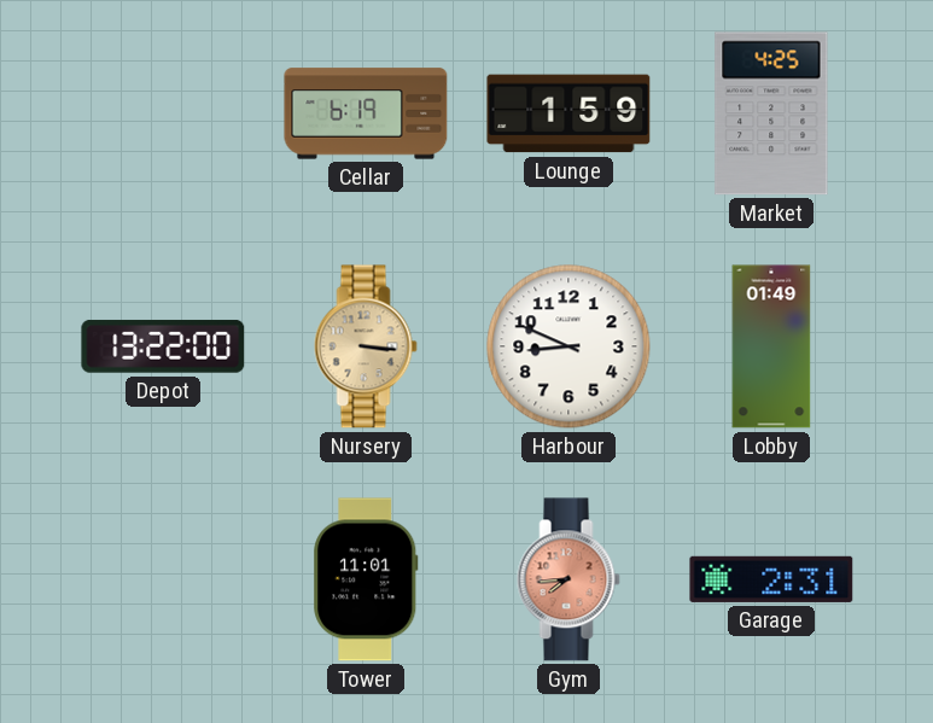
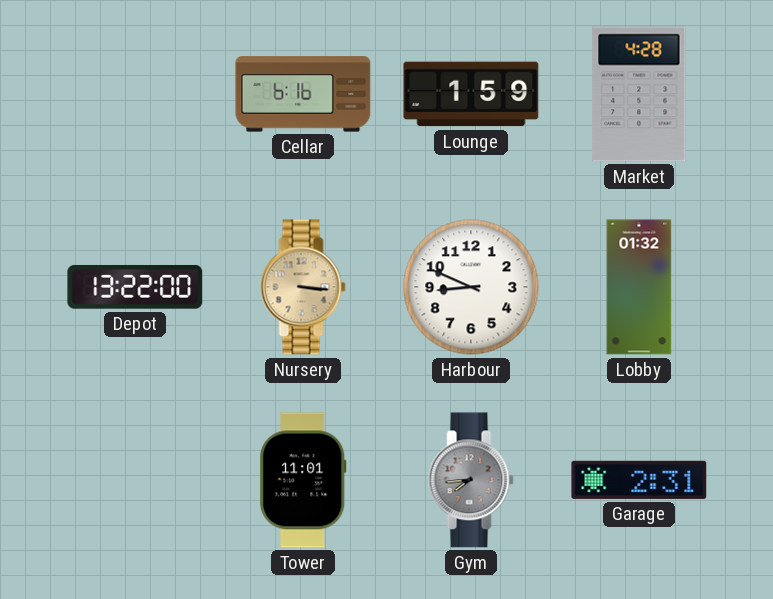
Cellar: 6:19 -> 6:16 (303, 94)
Market: 4:25 -> 4:28 (639, 94)
Lobby: 01:49 -> 01:32 (639, 287)
Gym dial: salmon -> grey (471, 480)
